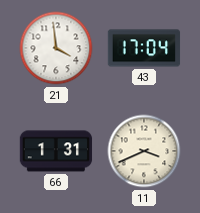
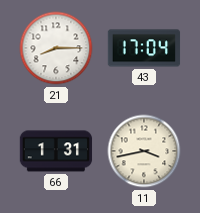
21: 3:59 -> 8:15 (56, 48)
11: 3:41 -> 3:43 (144, 151)
